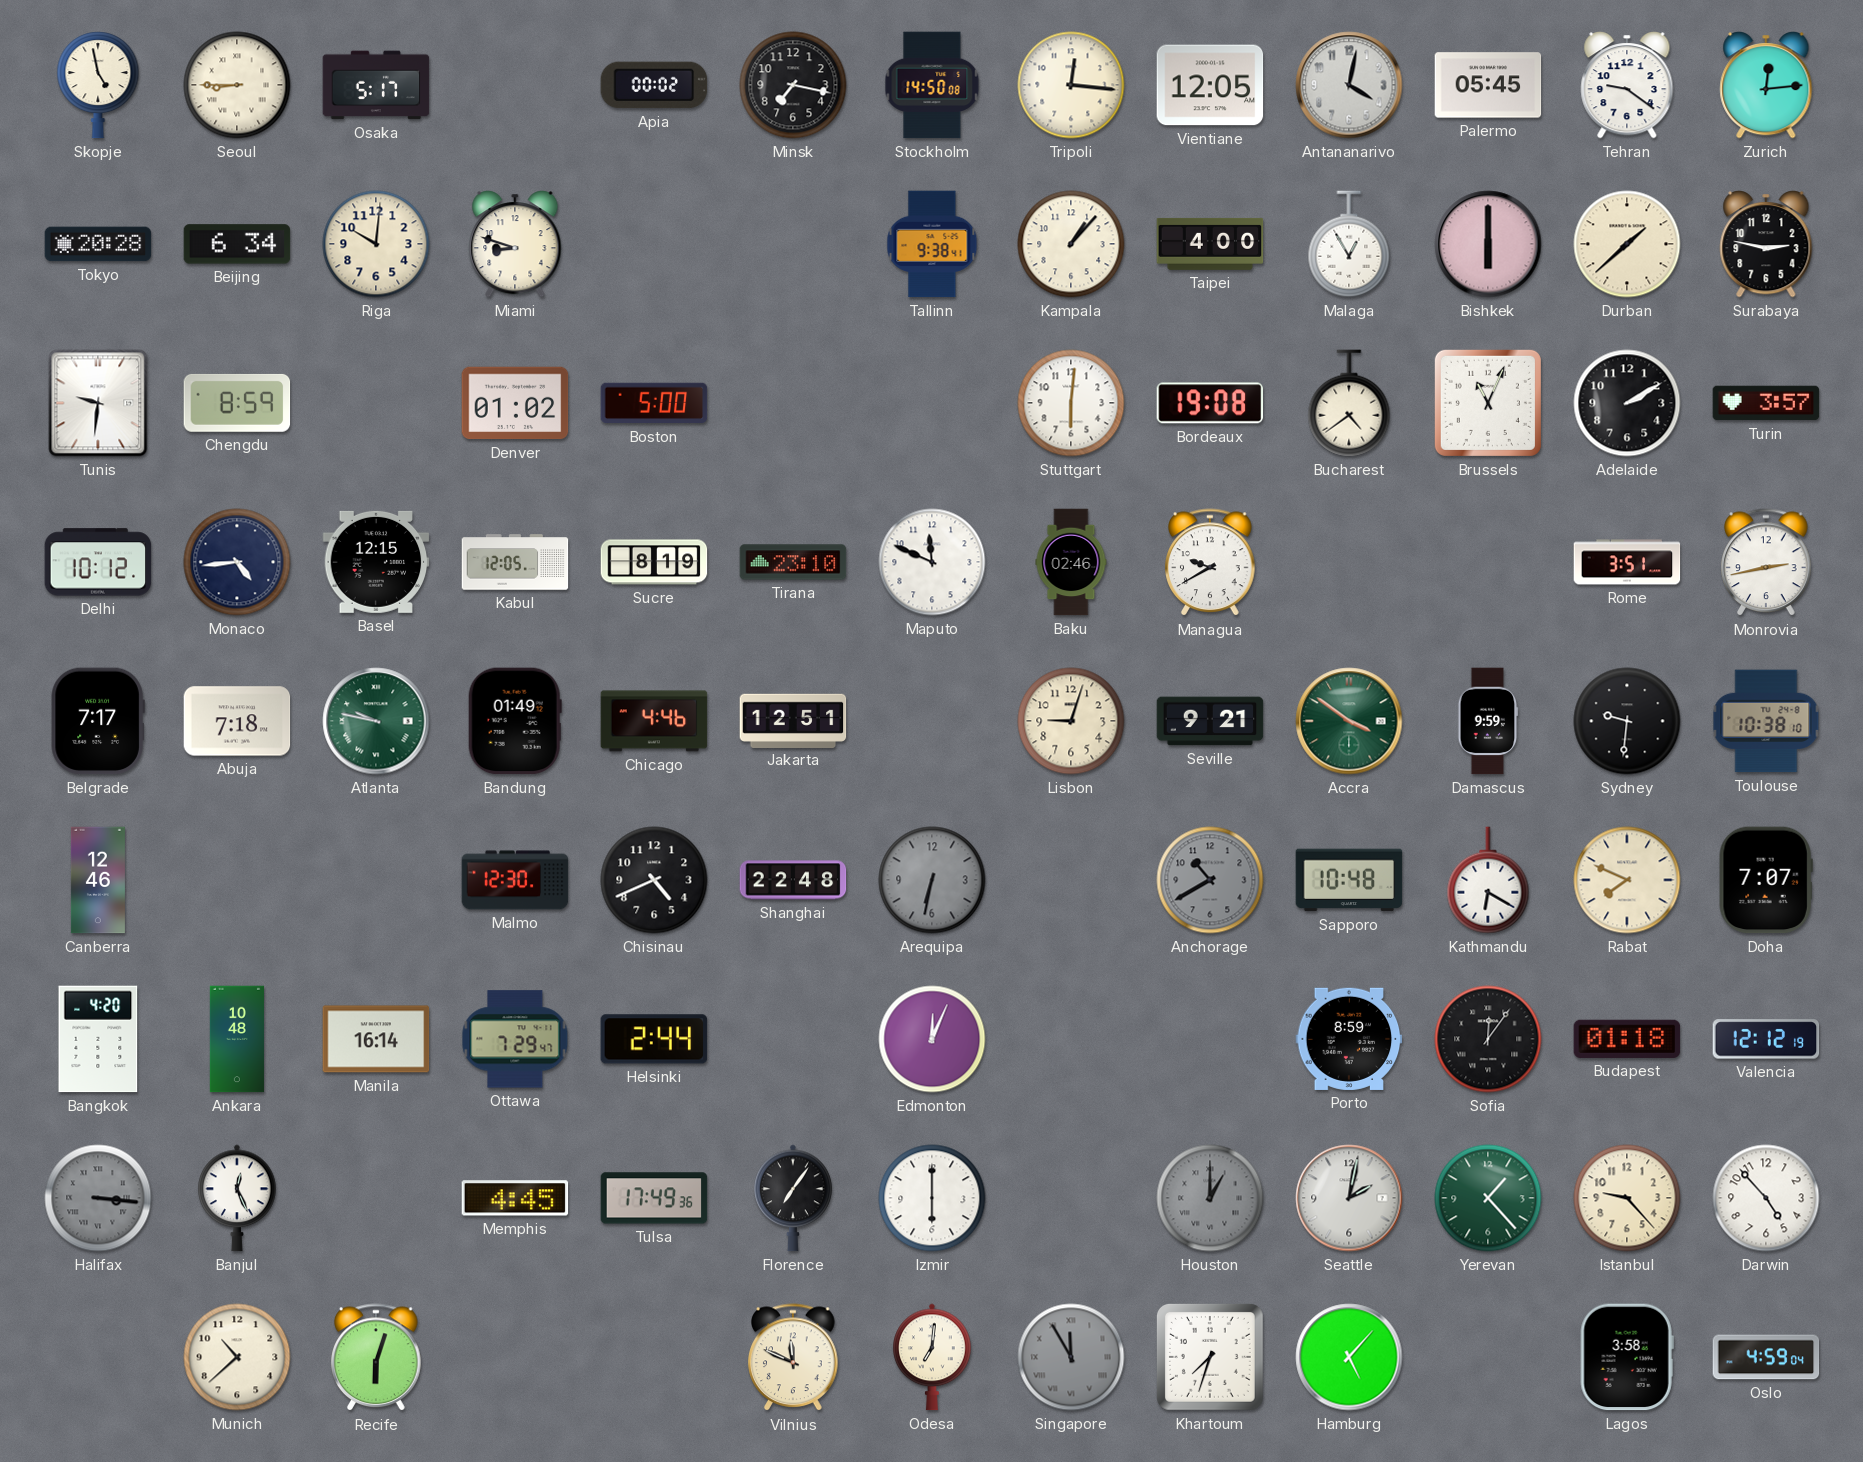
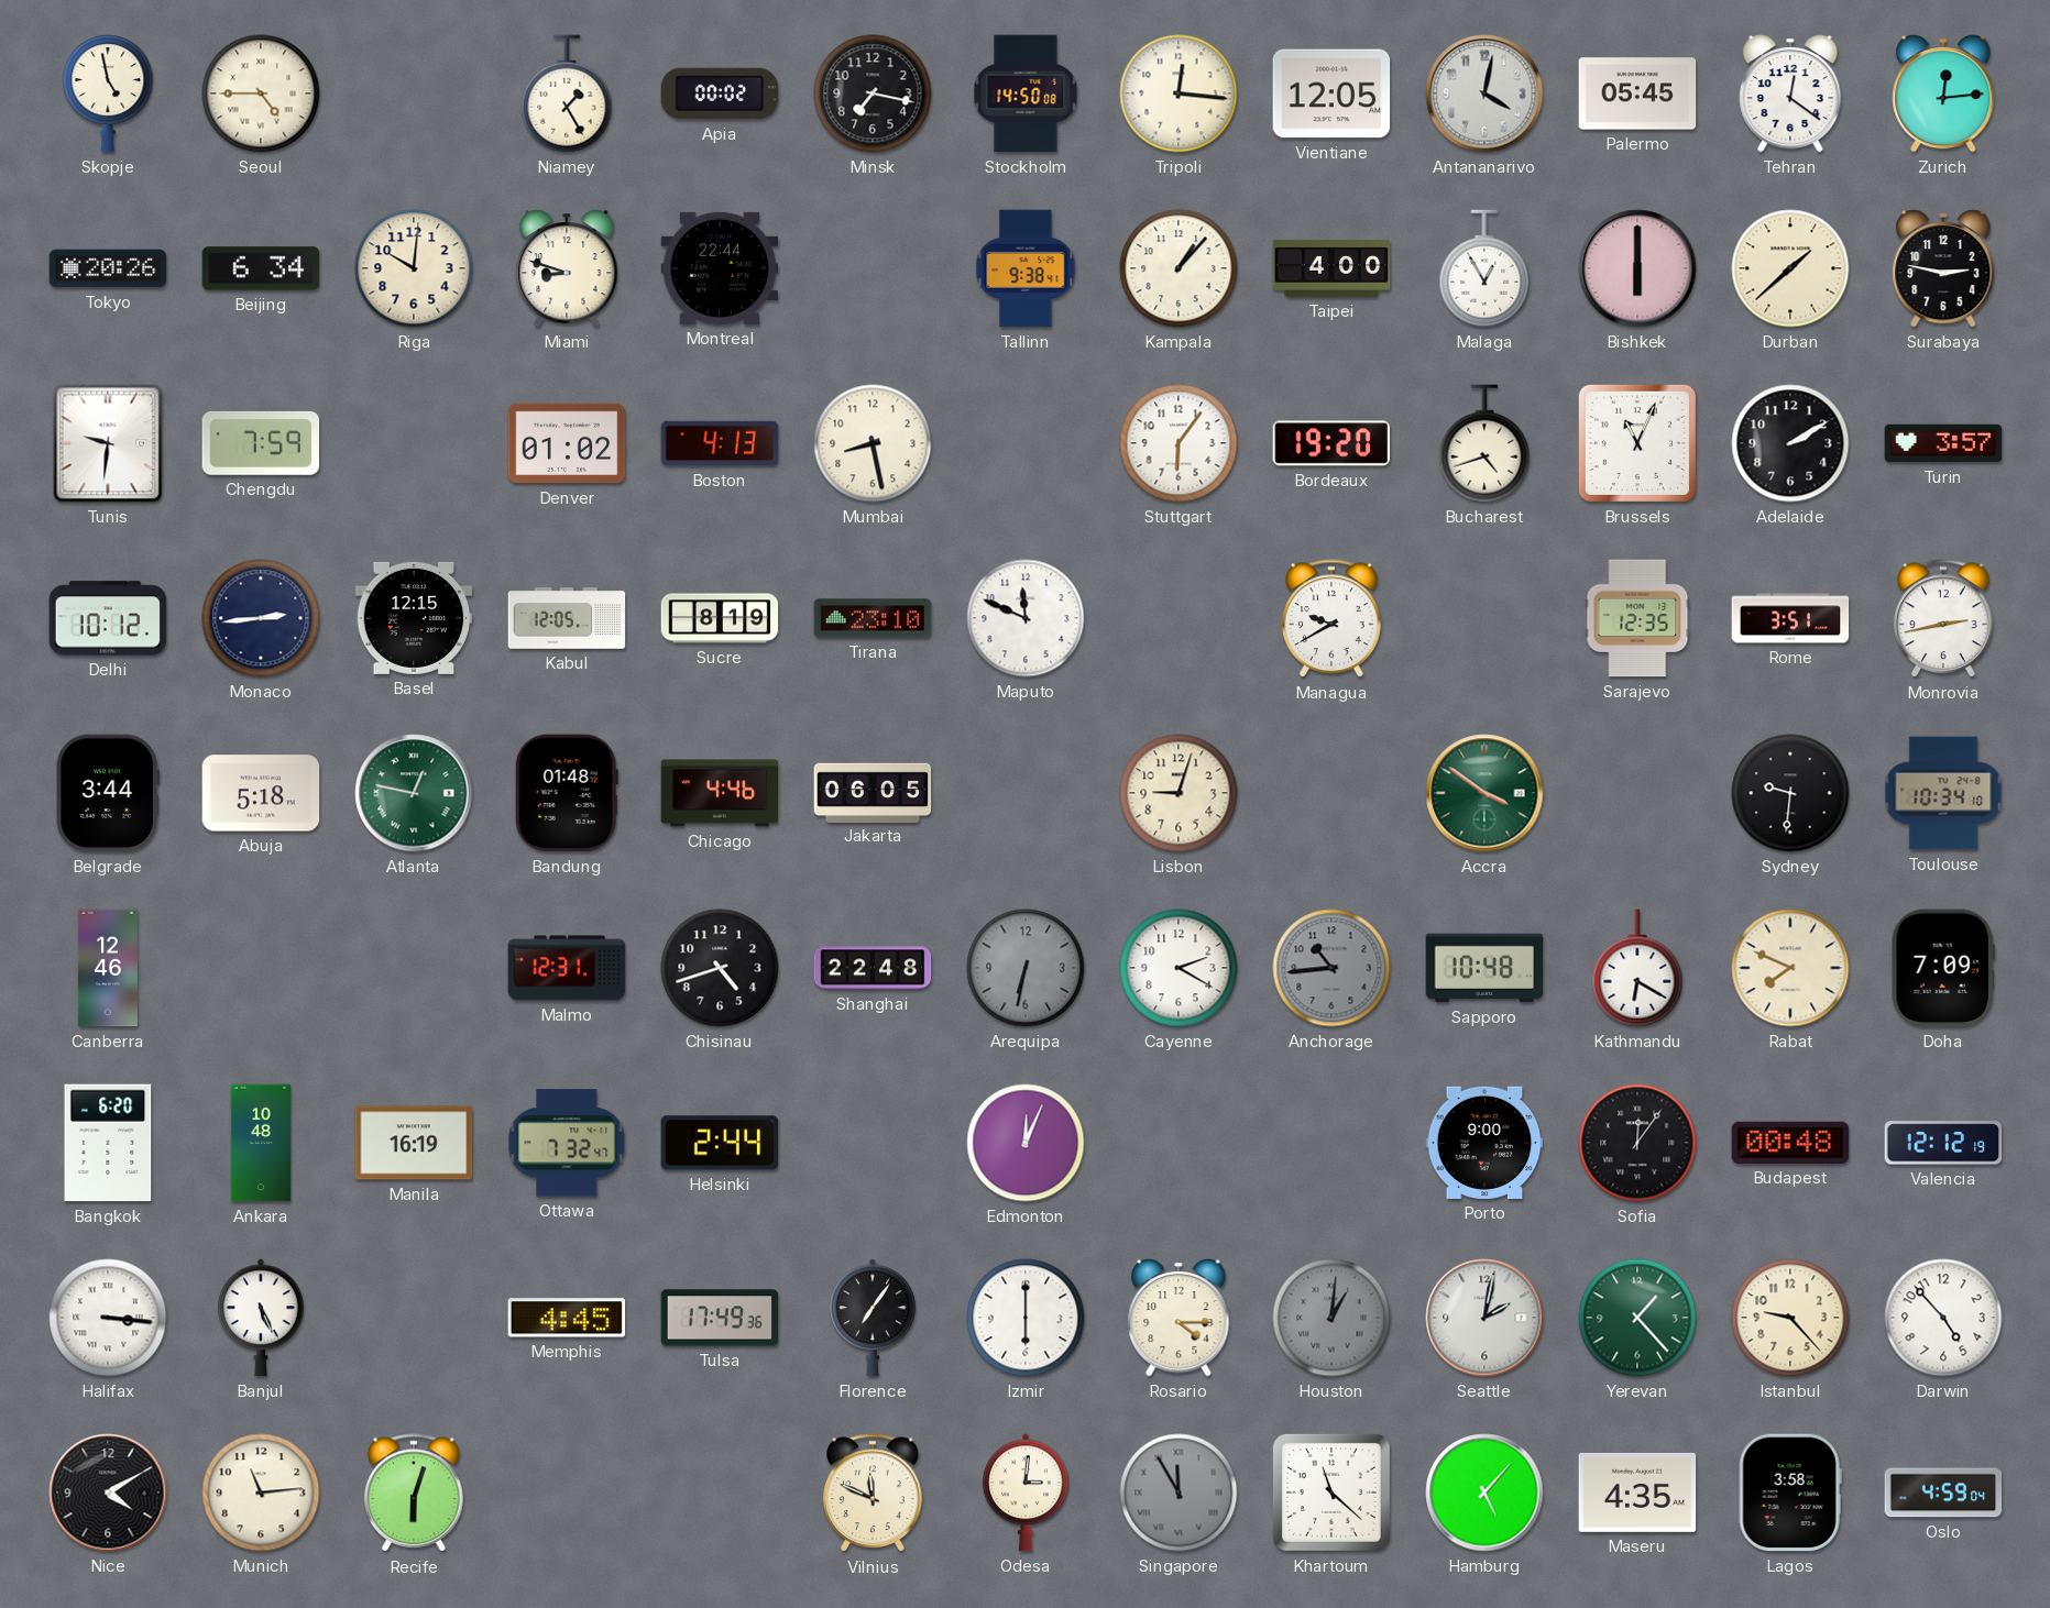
Seoul: 8:45 -> 4:45 (261, 93)
Osaka: 5:17 -> none (376, 85)
Niamey: none -> 1:25 (567, 93)
Tehran: 9:21 -> 12:21 (1790, 93)
Tokyo: 20:28 -> 20:26 (108, 268)
Montreal: none -> 22:44 (720, 268)
Chengdu: 8:59 -> 7:59 (261, 443)
Boston: 5:00 -> 4:13 (720, 443)
Mumbai: none -> 8:28 (873, 443)
Stuttgart: 6:01 -> 6:06 (1179, 443)
Bordeaux: 19:08 -> 19:20 (1331, 443)
Bucharest: 4:39 -> 4:42 (1484, 443)
Monaco: 4:44 -> 2:44 (261, 618)
Baku: 02:46 -> none (1071, 562)
Sarajevo: none -> 12:35 (1637, 618)
Belgrade: 7:17 -> 3:44 (108, 793)
Abuja: 7:18 -> 5:18 (261, 793)
Atlanta: 9:47 -> 12:47 (414, 793)
Bandung: 01:49 -> 01:48 (567, 793)
Jakarta: 12:51 -> 06:05 (873, 792)
Seville: 9:21 -> none (1210, 721)
Damascus: 9:59 -> none (1488, 721)
Toulouse: 10:38 -> 10:34 (1943, 793)
Malmo: 12:30 -> 12:31 (567, 968)
Chisinau: 4:41 -> 4:42 (720, 968)
Cayenne: none -> 2:20 (1179, 968)
Anchorage: 10:40 -> 10:44 (1331, 968)
Doha: 7:07 -> 7:09 (1943, 968)
Bangkok: 4:20 -> 6:20 (108, 1143)
Manila: 16:14 -> 16:19 (414, 1143)
Ottawa: 7:29 -> 7:32 (567, 1143)
Porto: 8:59 -> 9:00 (1484, 1143)
Budapest: 01:18 -> 00:48 (1790, 1143)
Halifax dial: grey -> white (108, 1318)
Banjul: 12:26 -> 5:26 (261, 1318)
Rosario: none -> 4:15 (1179, 1318)
Houston: 1:00 -> 1:01 (1331, 1318)
Nice: none -> 4:10 (108, 1493)
Munich: 10:38 -> 11:14 (261, 1493)
Odesa: 7:01 -> 3:01 (1026, 1493)
Khartoum: 7:33 -> 11:22 (1331, 1493)
Maseru: none -> 4:35 (1637, 1493)
